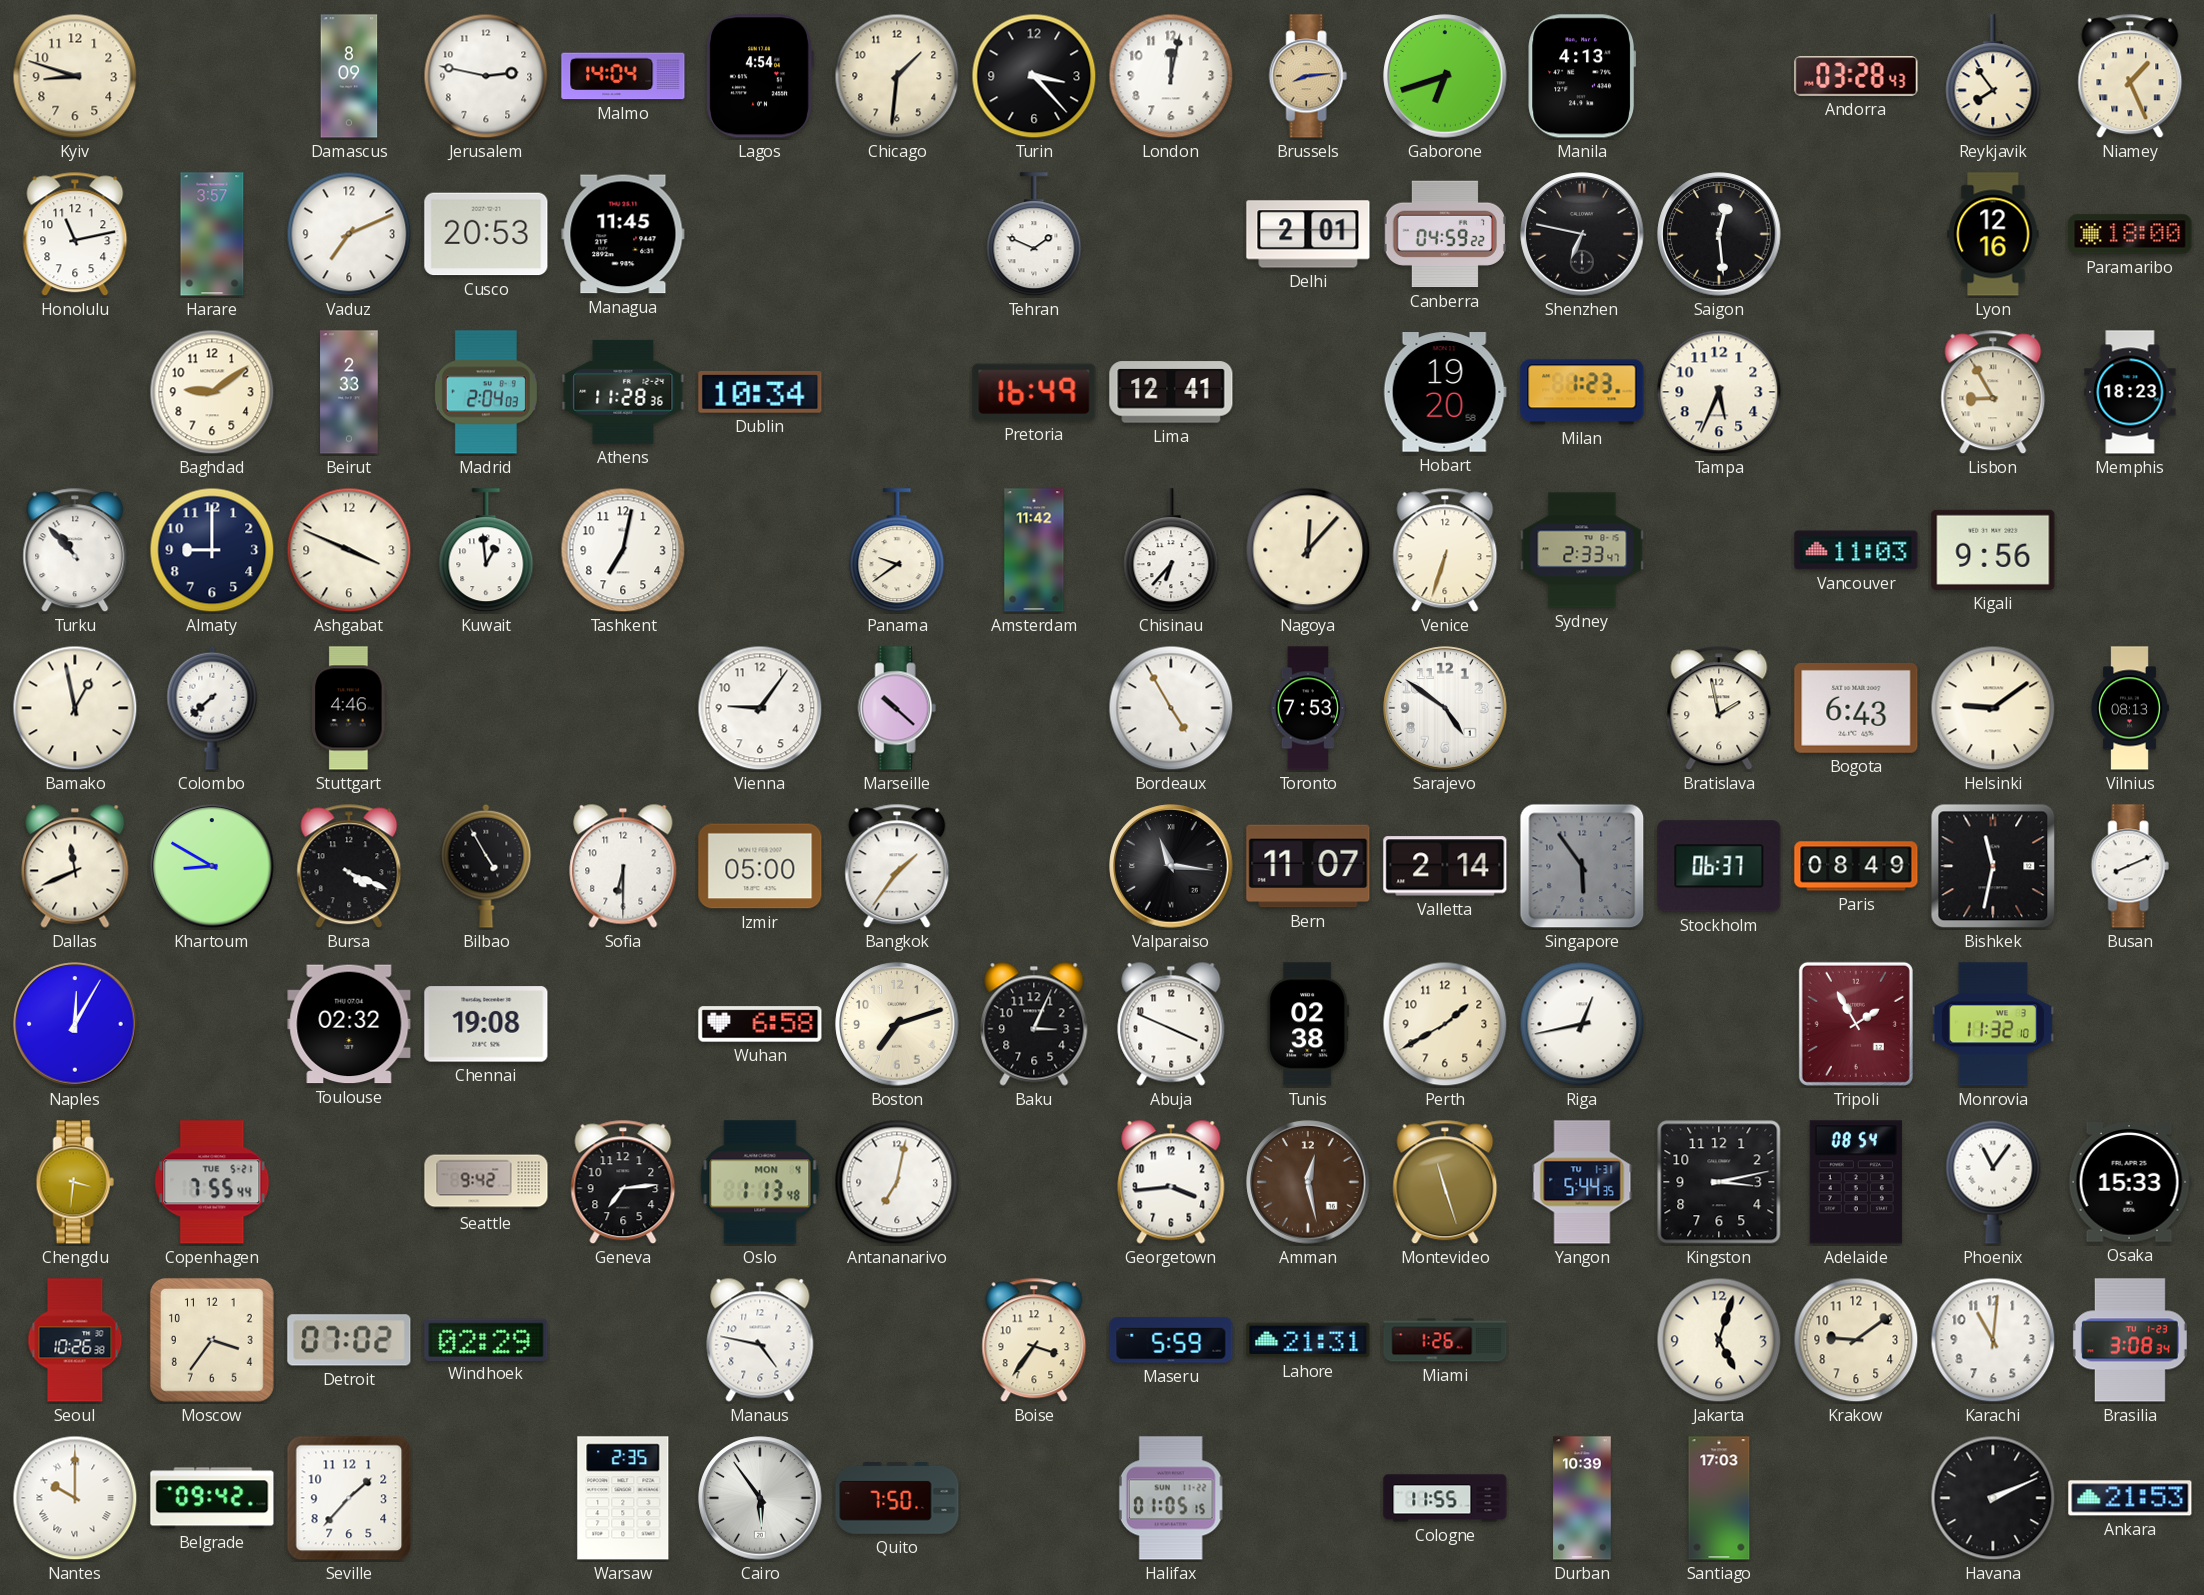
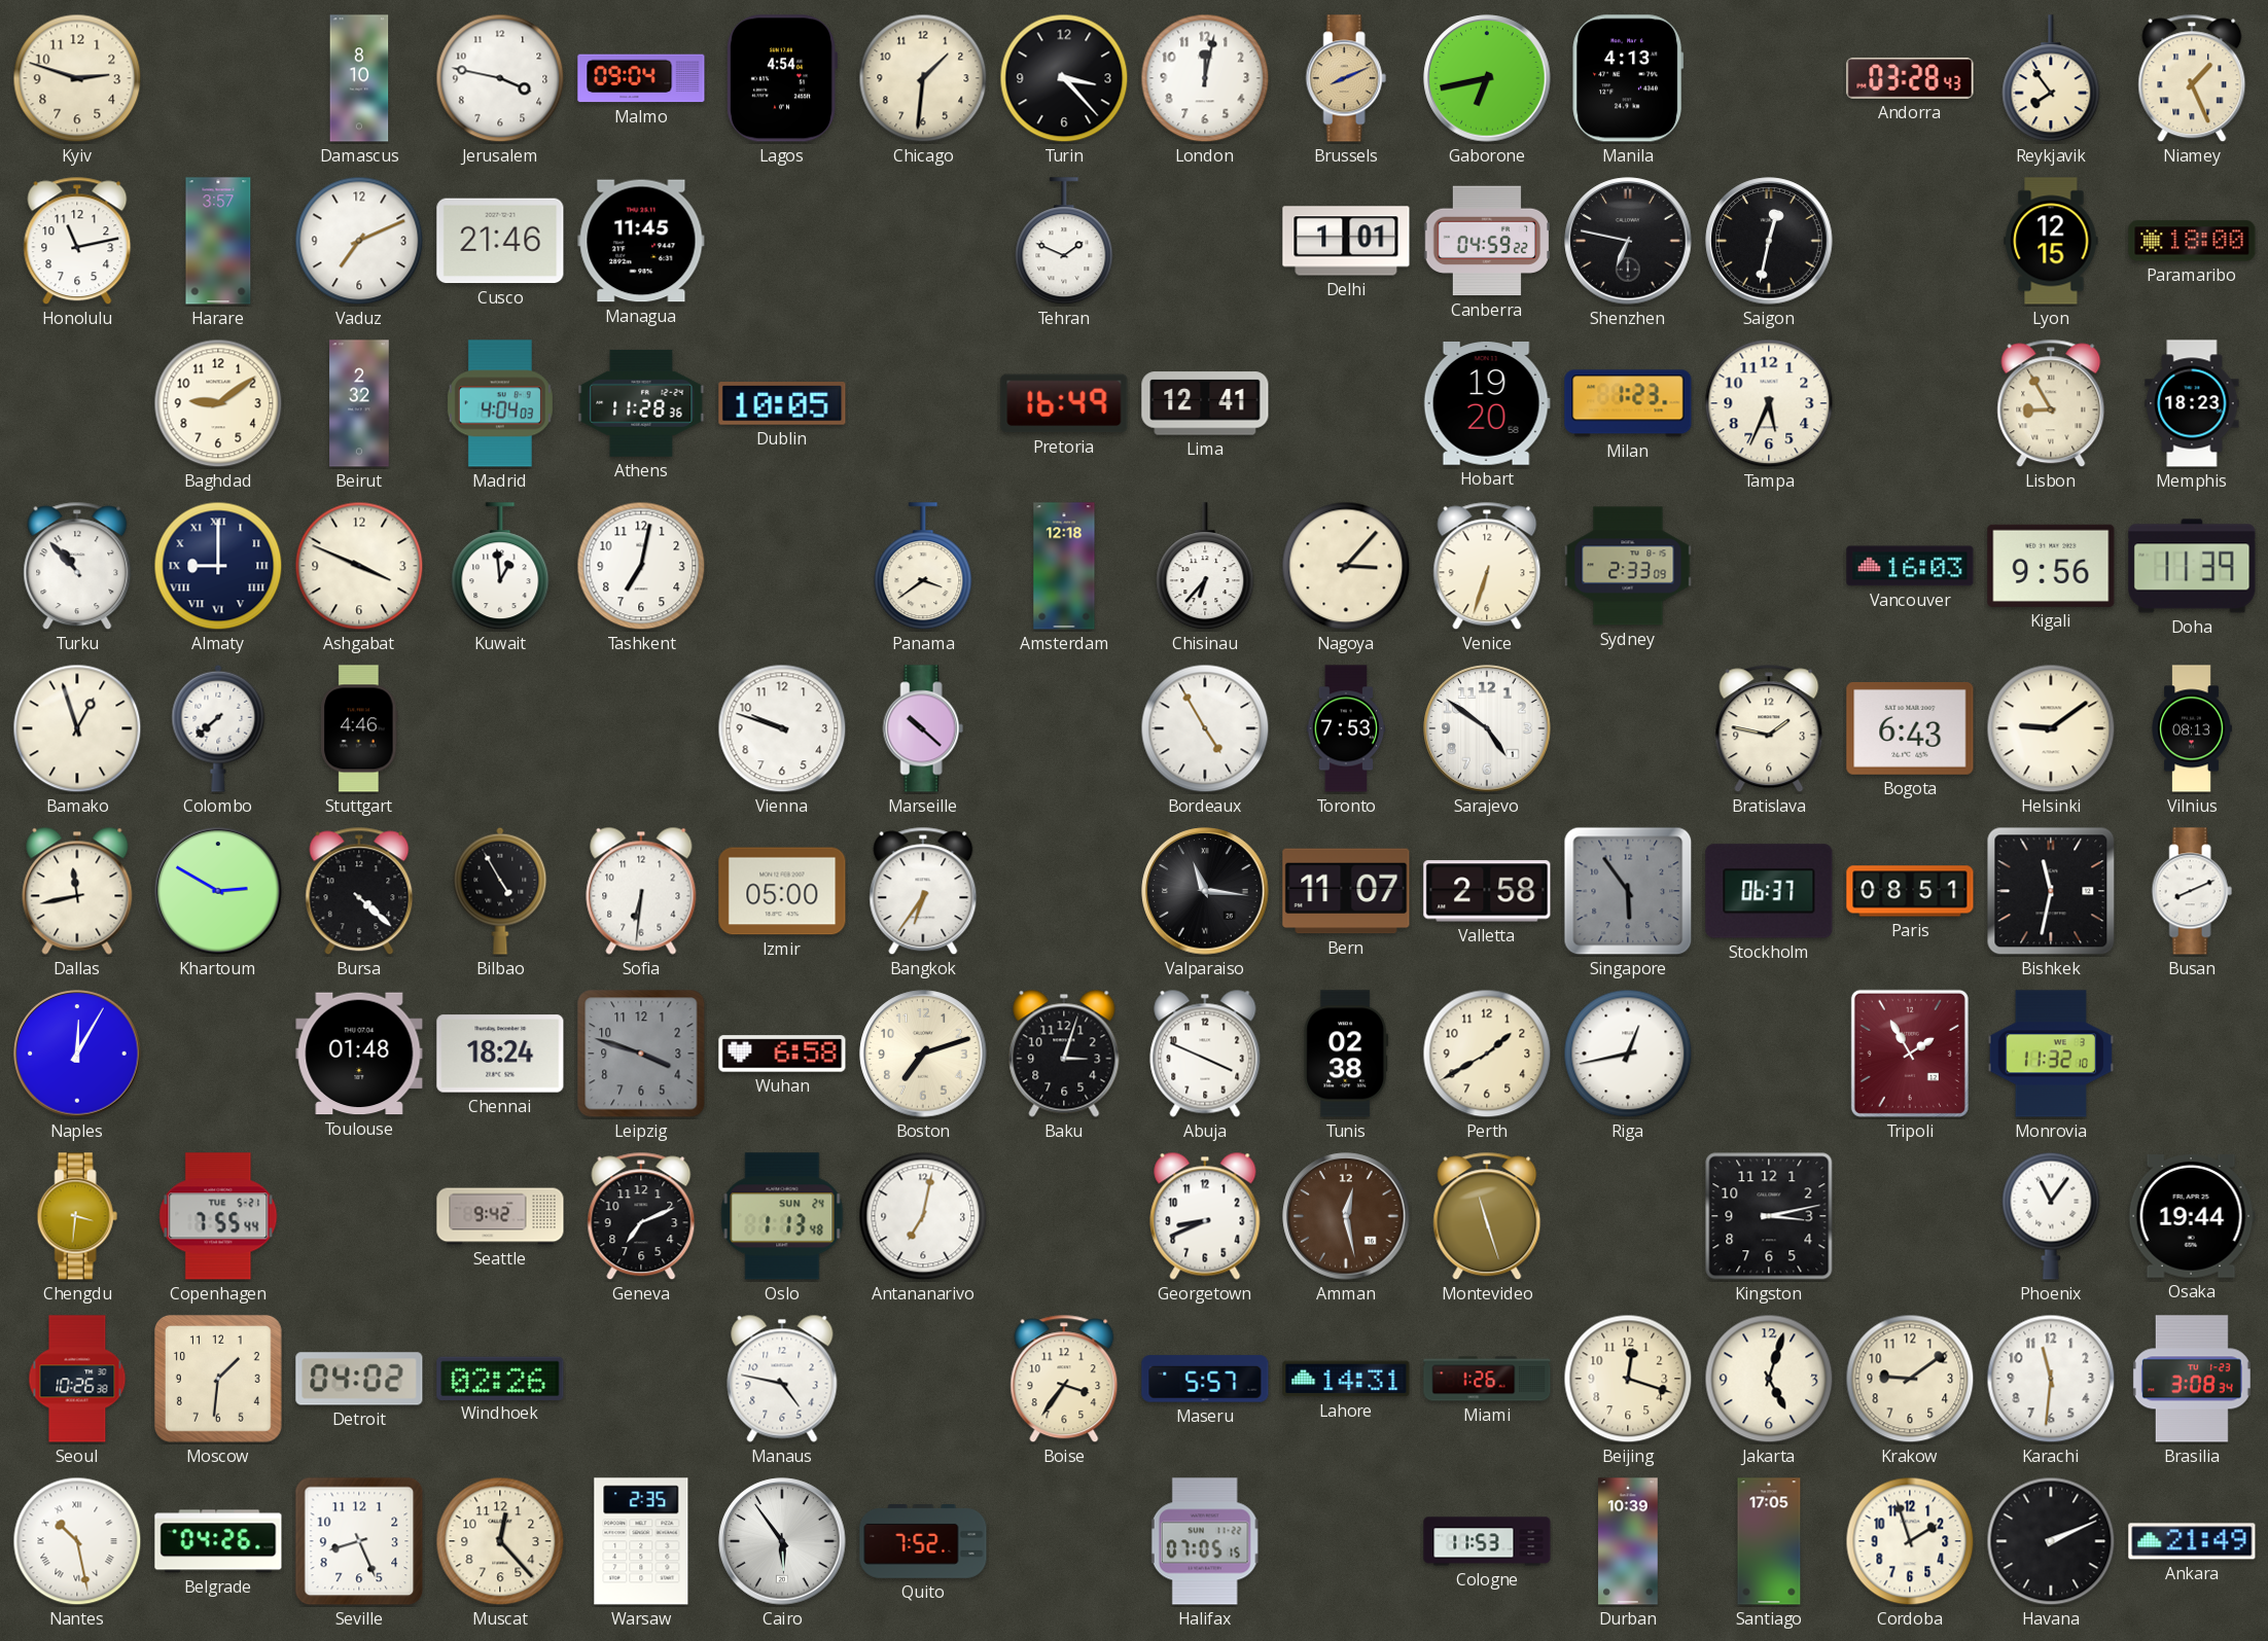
Kyiv: 8:48 -> 2:48 (77, 78)
Damascus: 8:09 -> 8:10 (359, 78)
Jerusalem: 2:47 -> 3:47 (500, 78)
Malmo: 14:04 -> 09:04 (641, 78)
Brussels: 8:14 -> 8:11 (1346, 78)
Gaborone: 6:42 -> 6:43 (1487, 78)
Cusco: 20:53 -> 21:46 (500, 241)
Delhi: 2:01 -> 1:01 (1346, 241)
Saigon: 12:29 -> 12:32 (1769, 241)
Lyon: 12:16 -> 12:15 (2051, 241)
Beirut: 2:33 -> 2:32 (359, 403)
Madrid: 2:04 -> 4:04 (500, 403)
Dublin: 10:34 -> 10:05 (782, 404)
Almaty numerals: Arabic -> Roman (218, 566)
Panama: 9:39 -> 3:39 (923, 567)
Amsterdam: 11:42 -> 12:18 (1064, 566)
Nagoya: 12:07 -> 3:07 (1346, 566)
Sydney: 2:33:47 -> 2:33:09 (1628, 566)
Vancouver: 11:03 -> 16:03 (1910, 566)
Doha: none -> 11:39 (2192, 566)
Bamako: 12:58 -> 12:57 (77, 728)
Vienna: 9:06 -> 9:48 (782, 728)
Bratislava: 1:58 -> 1:47 (1769, 728)
Dallas: 11:41 -> 11:43 (77, 891)
Khartoum: 8:50 -> 2:50 (218, 891)
Bursa: 4:19 -> 4:22 (359, 891)
Sofia: 6:30 -> 6:31 (641, 891)
Bangkok: 1:36 -> 6:36 (923, 891)
Valletta: 2:14 -> 2:58 (1487, 891)
Paris: 08:49 -> 08:51 (1910, 891)
Toulouse: 02:32 -> 01:48 (359, 1054)
Chennai: 19:08 -> 18:24 (500, 1054)
Leipzig: none -> 3:48 (641, 1054)
Baku: 3:04 -> 3:03 (1064, 1054)
Geneva: 7:14 -> 7:11 (641, 1216)
Oslo date: MON 4 -> SUN 24 (782, 1216)
Georgetown: 3:44 -> 8:41 (1205, 1216)
Yangon: 5:44 -> none (1582, 1182)
Adelaide: 08:54 -> none (1856, 1182)
Osaka: 15:33 -> 19:44 (2192, 1217)
Moscow: 3:36 -> 1:31 (218, 1379)
Detroit: 07:02 -> 04:02 (359, 1379)
Windhoek: 02:29 -> 02:26 (500, 1378)
Maseru: 5:59 -> 5:57 (1205, 1379)
Lahore: 21:31 -> 14:31 (1346, 1379)
Beijing: none -> 12:18 (1628, 1379)
Karachi: 11:01 -> 11:31 (2051, 1379)
Nantes: 10:00 -> 10:28 (77, 1541)
Belgrade: 09:42 -> 04:26 (218, 1541)
Seville: 1:37 -> 8:26 (359, 1541)
Muscat: none -> 12:23 (500, 1541)
Quito: 7:50 -> 7:52 (923, 1542)
Halifax: 01:05 -> 07:05 (1205, 1541)
Cologne: 11:55 -> 11:53 (1487, 1541)
Santiago: 17:03 -> 17:05 (1769, 1541)
Cordoba: none -> 1:57 (1910, 1541)
Ankara: 21:53 -> 21:49 (2192, 1541)
